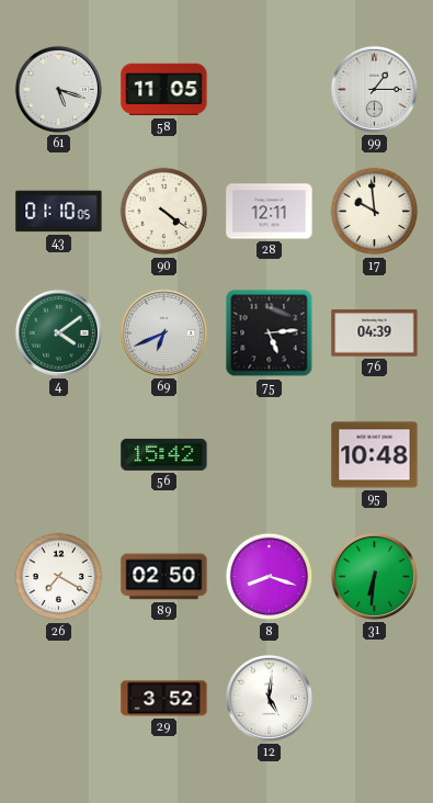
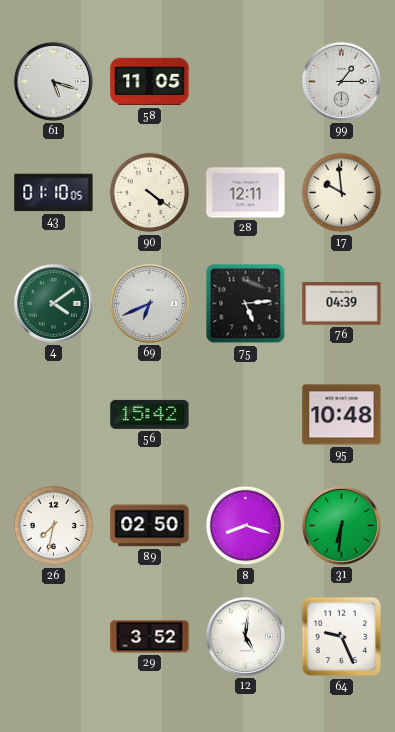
26: 7:20 -> 7:32 (54, 526)
64: none -> 9:26 (342, 637)
